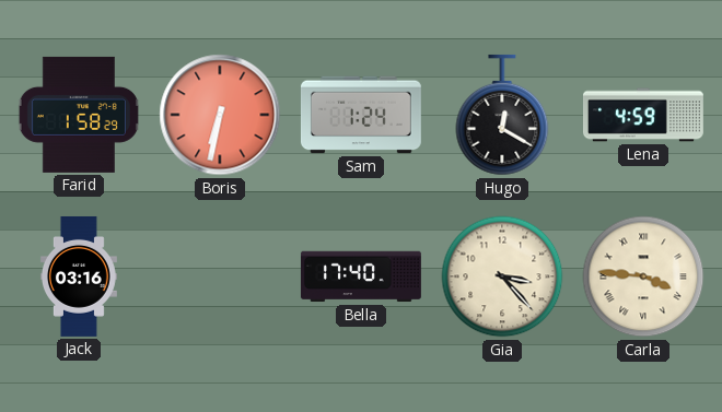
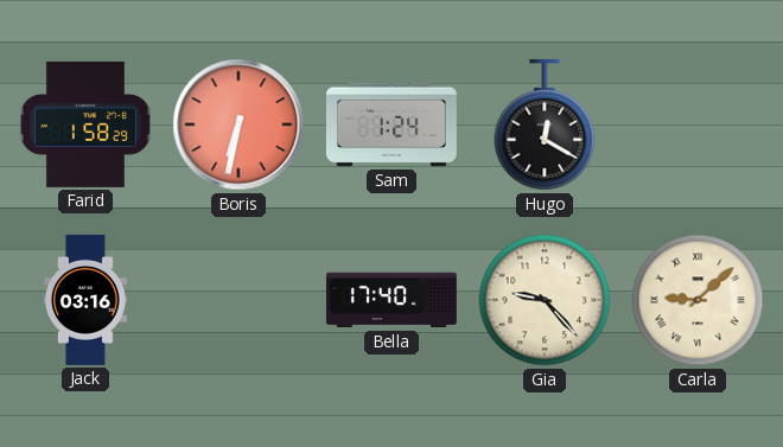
Lena: 4:59 -> none (643, 115)
Gia: 3:23 -> 9:23 (545, 300)
Carla: 3:46 -> 9:08 (698, 300)
